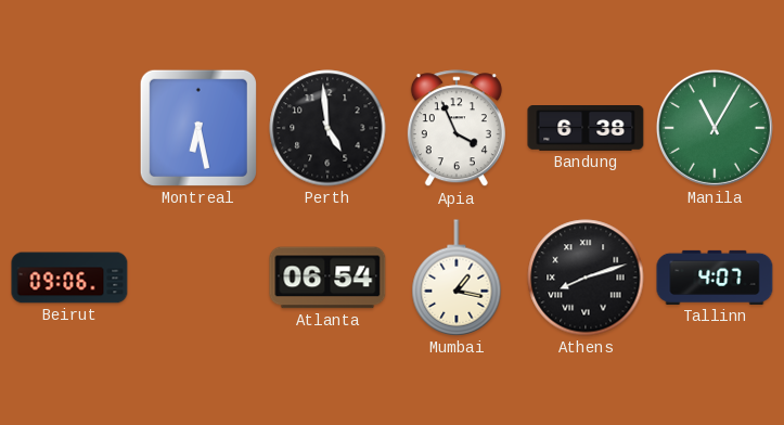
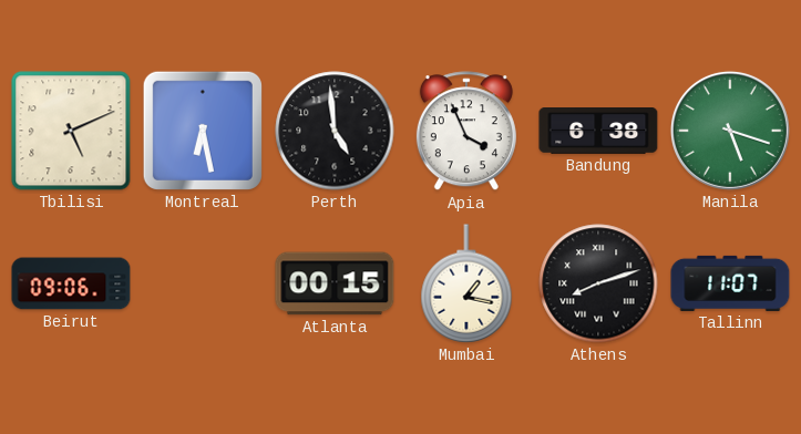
Tbilisi: none -> 5:11 (71, 131)
Manila: 11:05 -> 5:18 (730, 131)
Atlanta: 06:54 -> 00:15 (335, 283)
Tallinn: 4:07 -> 11:07 (730, 283)
